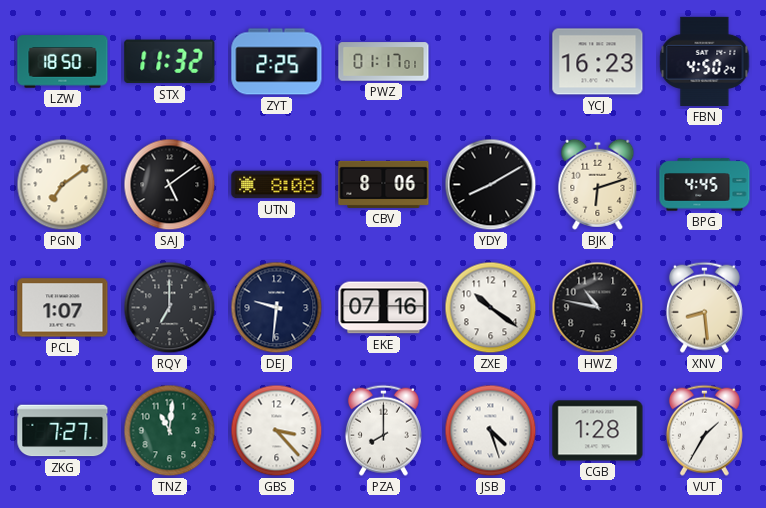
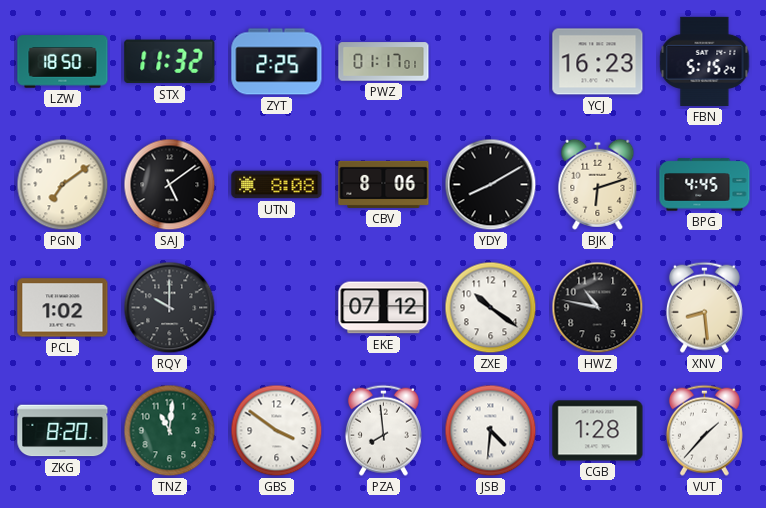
FBN: 4:50 -> 5:15 (705, 61)
PCL: 1:07 -> 1:02 (63, 308)
RQY: 7:00 -> 10:00 (170, 308)
DEJ: 9:31 -> none (277, 308)
EKE: 07:16 -> 07:12 (384, 308)
ZKG: 7:27 -> 8:20 (63, 431)
GBS: 3:23 -> 3:51 (277, 431)
PZA: 8:00 -> 7:59 (383, 430)
JSB: 4:27 -> 4:31 (491, 431)
VUT: 1:35 -> 1:37 (704, 430)
